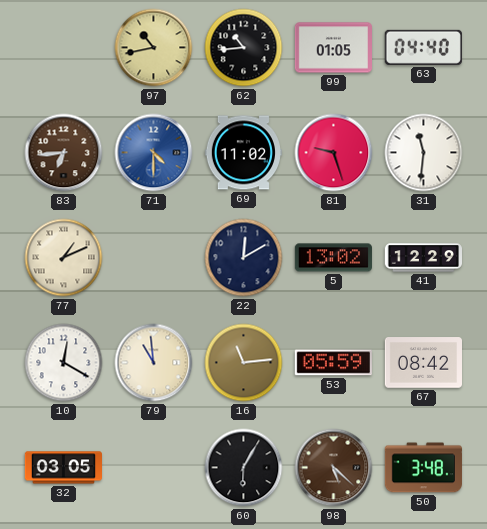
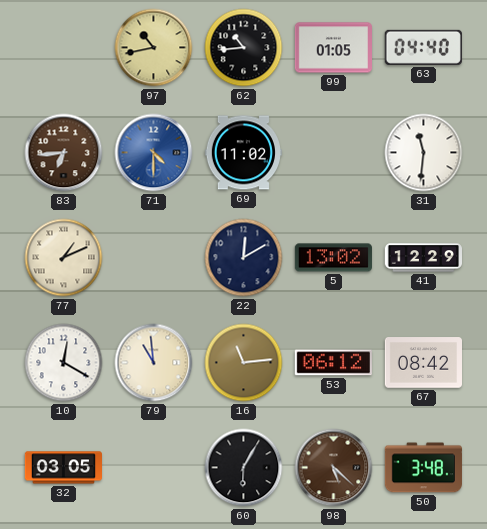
81: 9:27 -> none (334, 153)
53: 05:59 -> 06:12 (333, 363)
